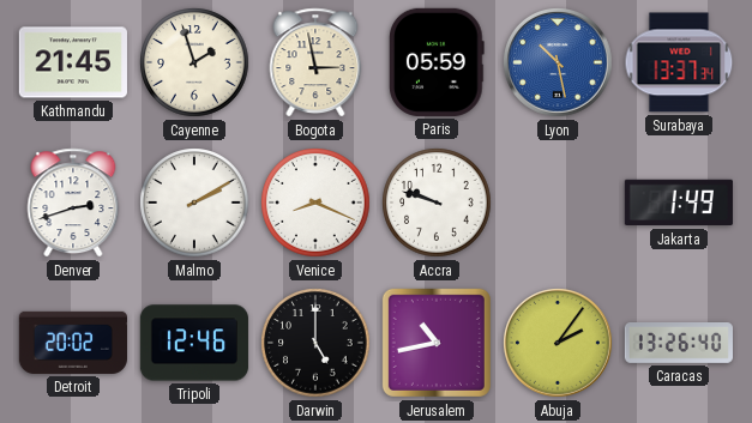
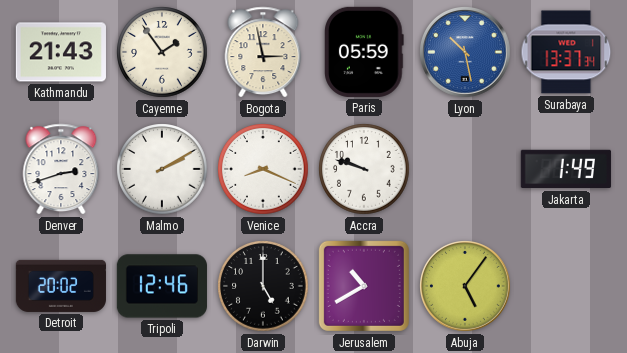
Kathmandu: 21:45 -> 21:43 (61, 52)
Cayenne: 1:57 -> 1:54 (162, 52)
Jerusalem: 10:43 -> 10:40 (364, 286)
Abuja: 2:06 -> 5:06 (466, 287)
Caracas: 13:26 -> none (678, 344)
